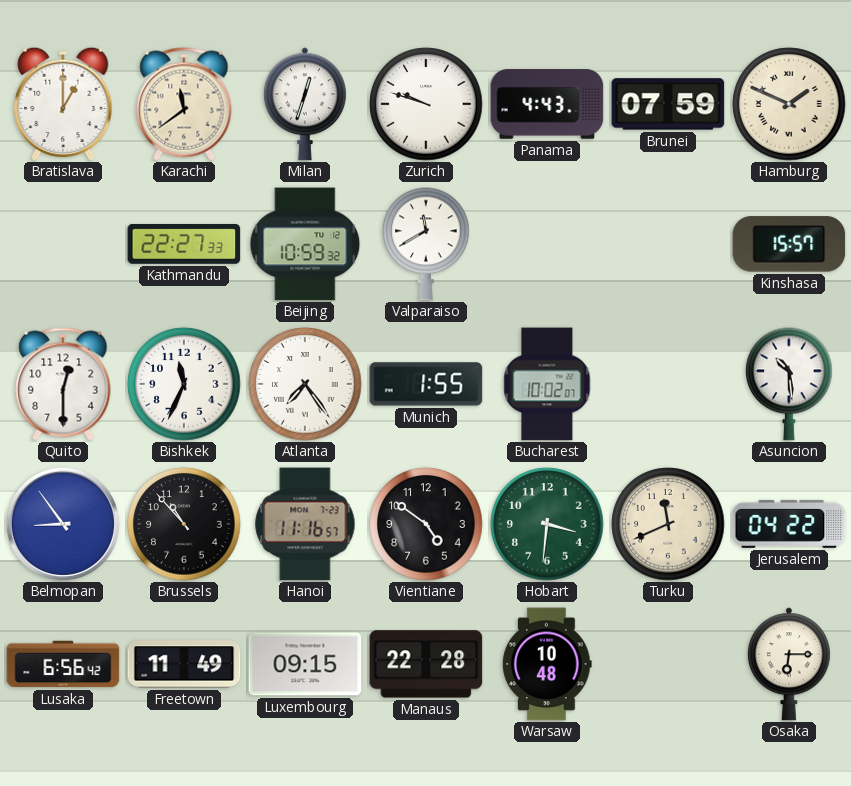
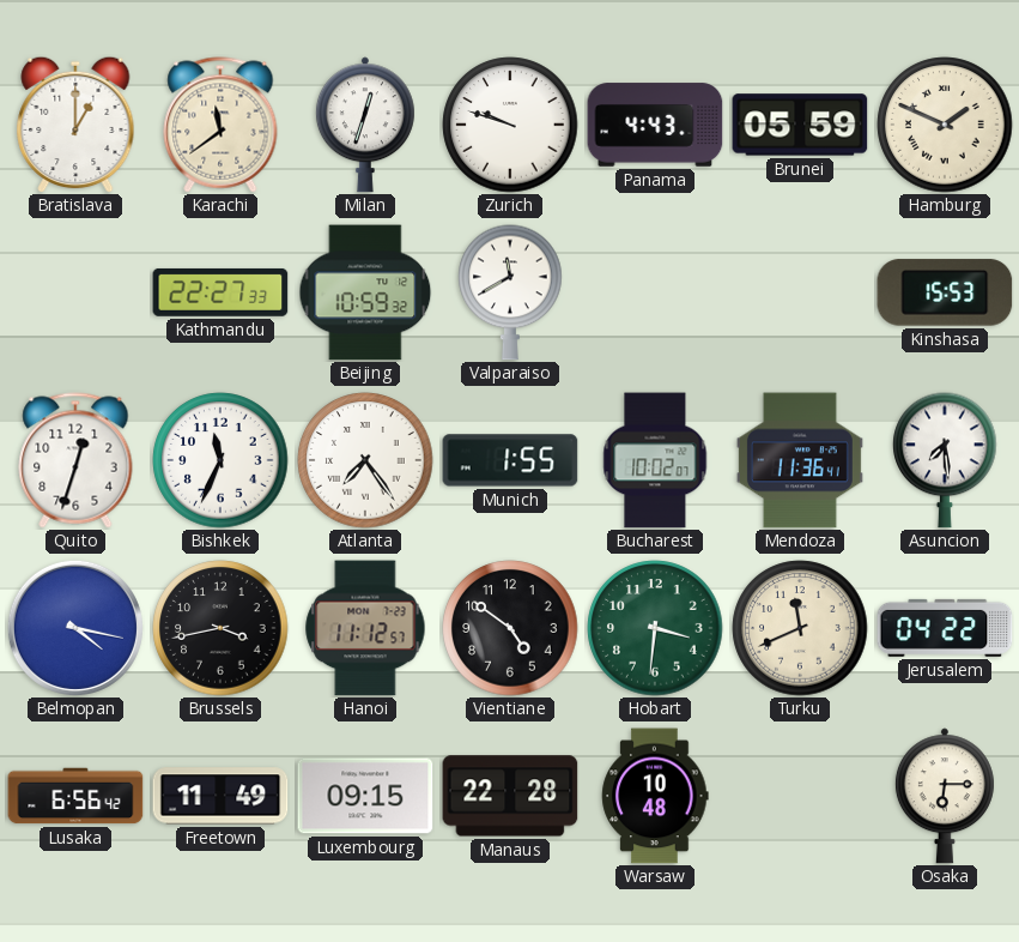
Brunei: 07:59 -> 05:59 (800, 125)
Kinshasa: 15:57 -> 15:53 (945, 292)
Quito: 12:30 -> 12:33 (75, 460)
Mendoza: none -> 11:36 (800, 460)
Asuncion: 10:29 -> 7:29 (945, 460)
Belmopan: 8:54 -> 4:17 (75, 628)
Brussels: 10:53 -> 3:43 (220, 628)
Hanoi: 11:16 -> 11:12 (365, 628)
